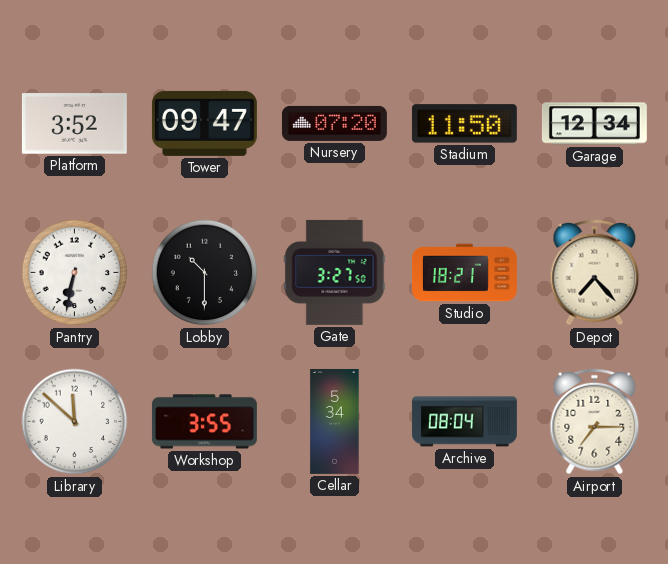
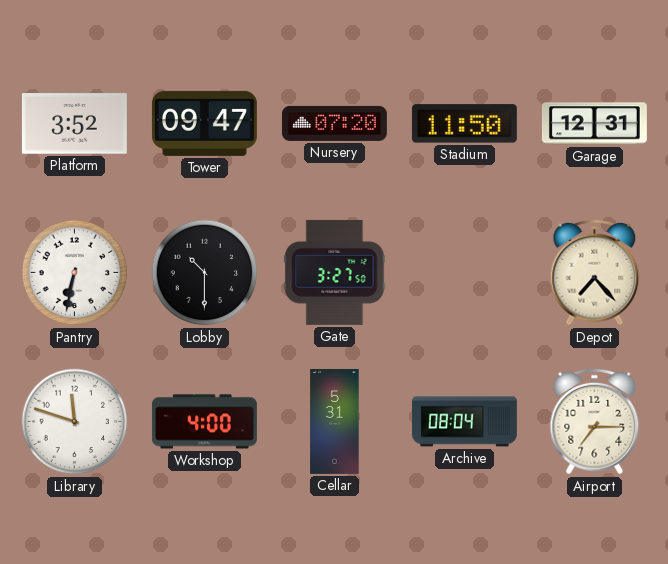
Garage: 12:34 -> 12:31 (594, 124)
Studio: 18:21 -> none (464, 273)
Library: 11:52 -> 11:48 (75, 422)
Workshop: 3:55 -> 4:00 (204, 422)
Cellar: 5:34 -> 5:31 (335, 421)
